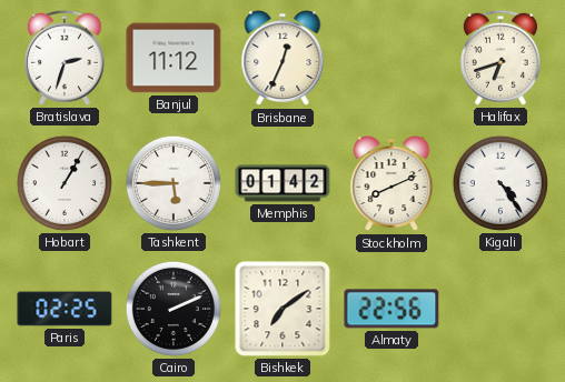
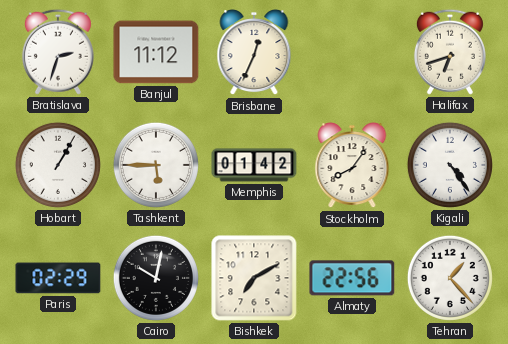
Stockholm: 8:11 -> 8:06 (352, 166)
Paris: 02:25 -> 02:29 (58, 278)
Cairo: 2:11 -> 10:02 (156, 278)
Bishkek: 7:09 -> 7:10 (254, 278)
Tehran: none -> 1:23 (450, 278)
